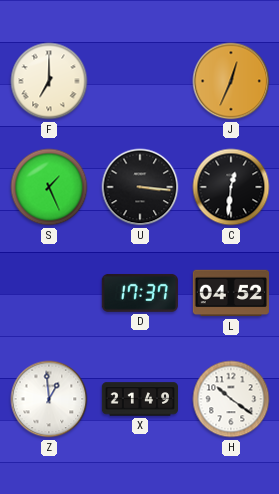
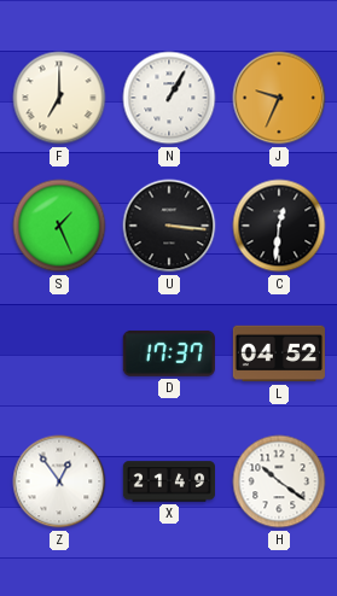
N: none -> 1:05 (169, 98)
J: 12:34 -> 9:34 (279, 98)
Z: 12:59 -> 12:54 (59, 481)
